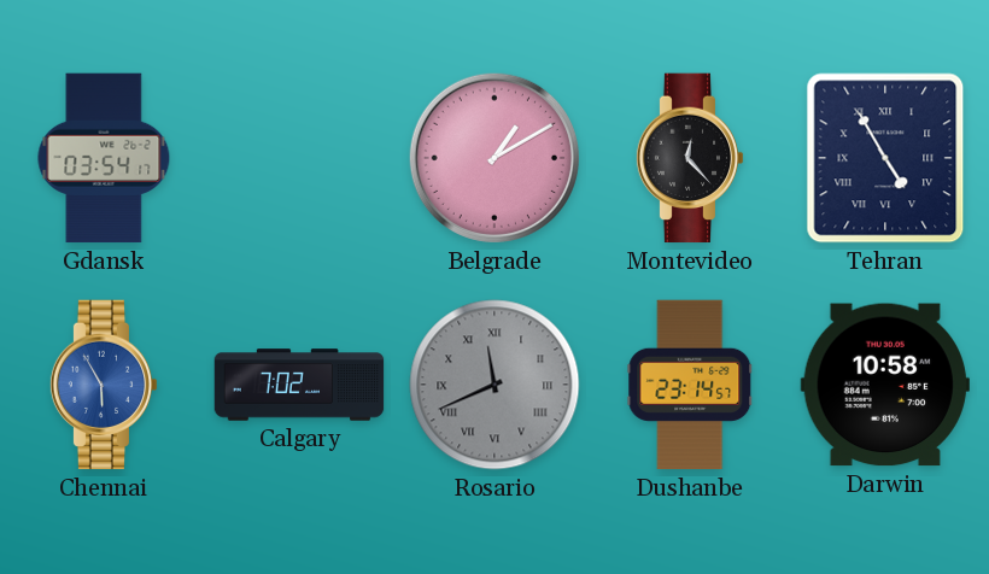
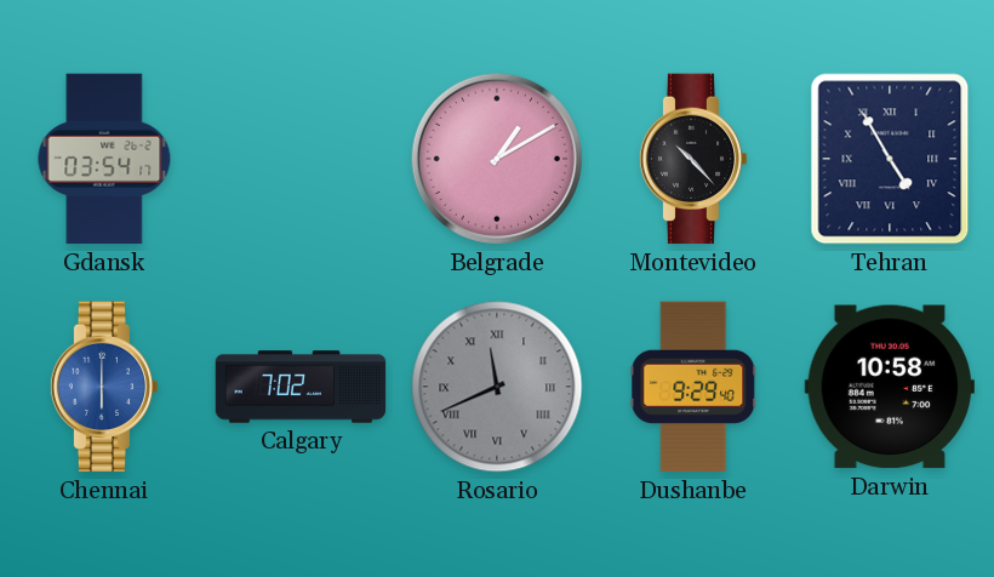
Montevideo: 12:23 -> 10:23 (693, 159)
Chennai: 5:55 -> 6:00 (104, 387)
Dushanbe: 23:14 -> 9:29 (693, 387)
